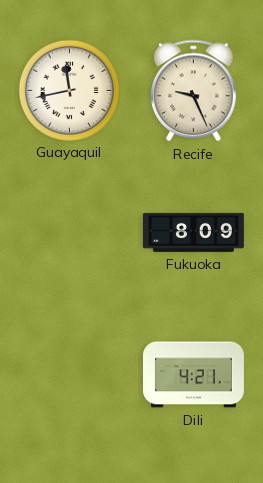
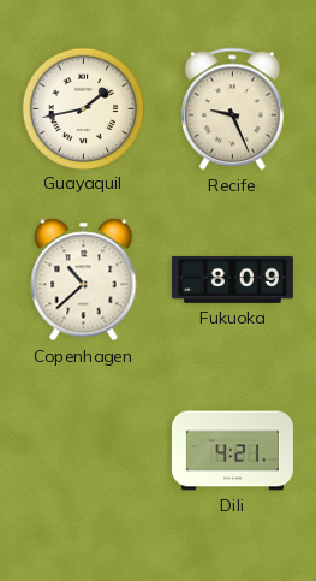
Guayaquil: 11:43 -> 1:43 (83, 108)
Copenhagen: none -> 10:38 (84, 280)
